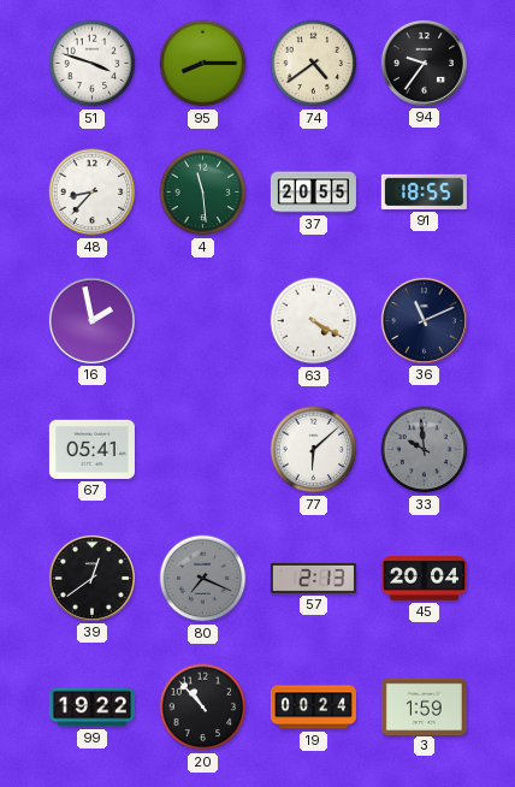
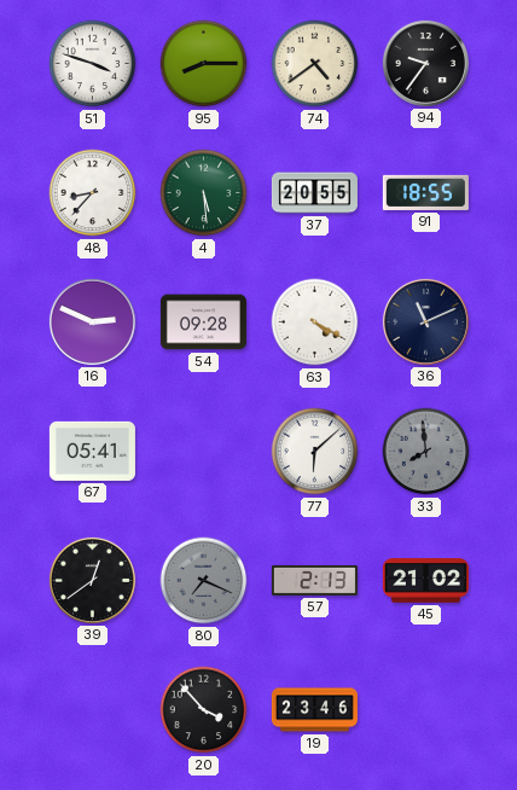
4: 11:29 -> 5:29 (204, 193)
16: 1:58 -> 2:49 (92, 321)
54: none -> 09:28 (203, 323)
33: 9:59 -> 7:59 (426, 452)
45: 20:04 -> 21:02 (425, 581)
99: 19:22 -> none (91, 708)
20: 10:53 -> 3:53 (204, 710)
19: 00:24 -> 23:46 (314, 710)
3: 1:59 -> none (424, 706)
